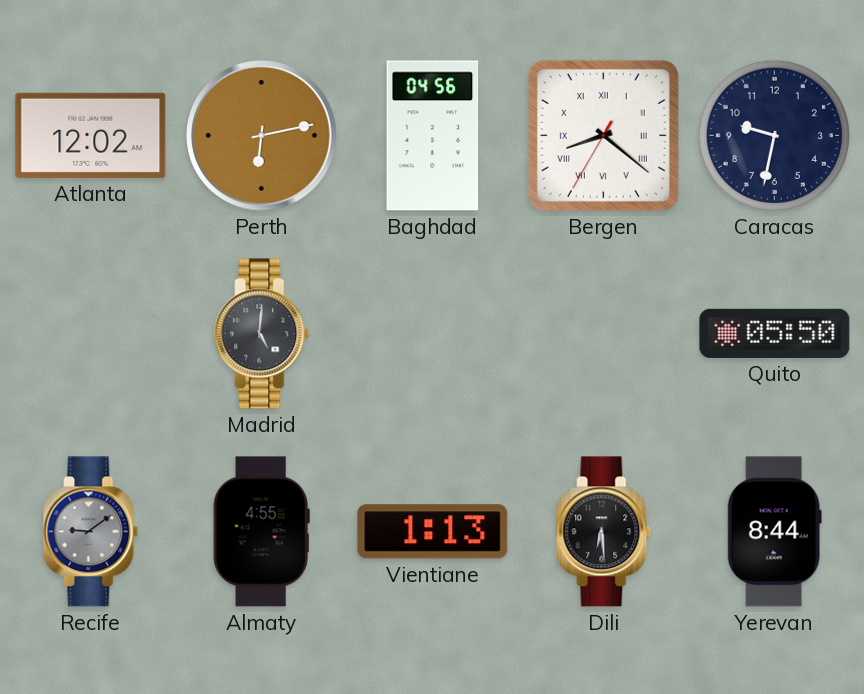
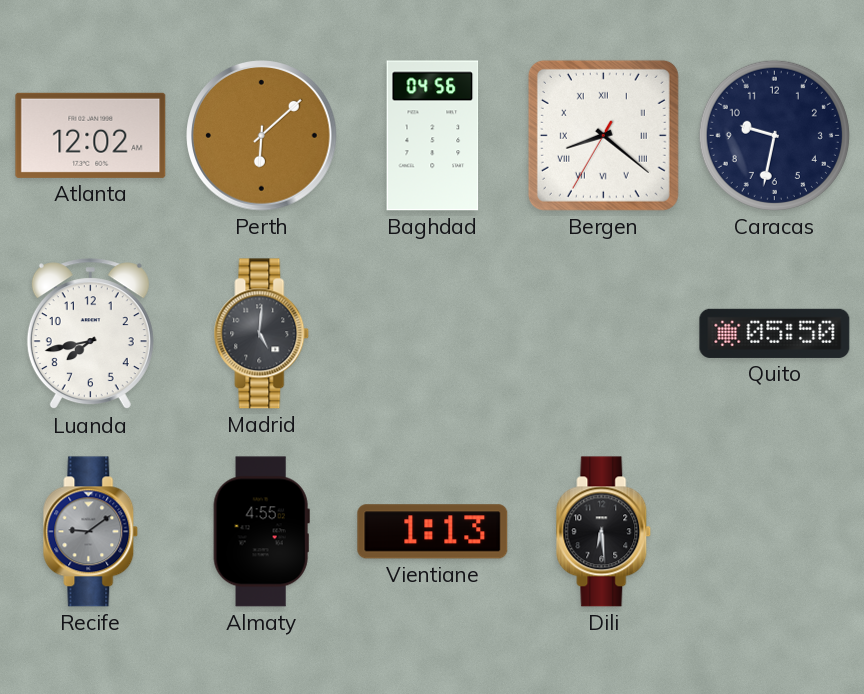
Perth: 6:13 -> 6:08 (262, 136)
Luanda: none -> 7:43 (90, 334)
Yerevan: 8:44 -> none (774, 532)
